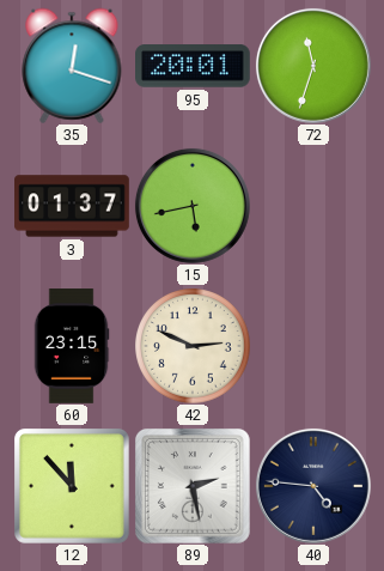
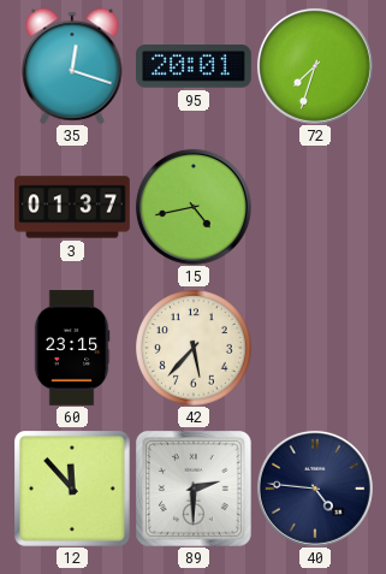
72: 11:33 -> 7:33 (315, 66)
15: 5:43 -> 4:43 (194, 207)
42: 2:49 -> 5:37 (194, 348)
89: 2:28 -> 2:30 (194, 489)
